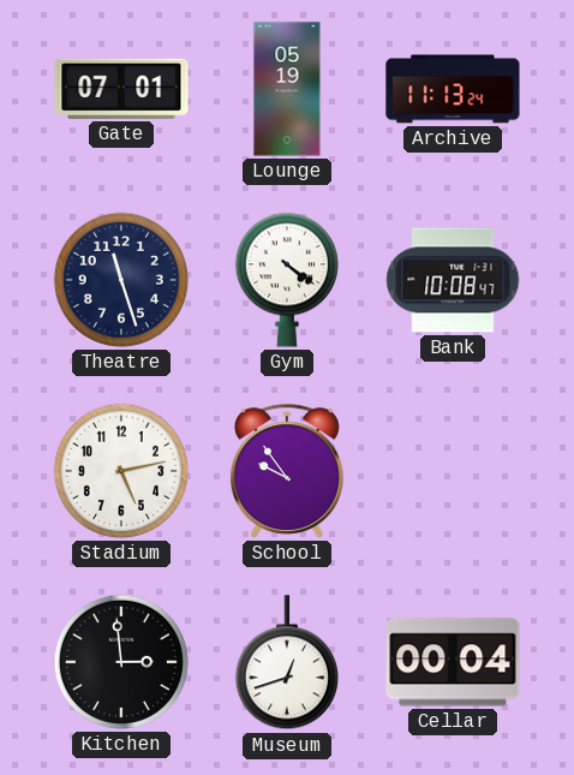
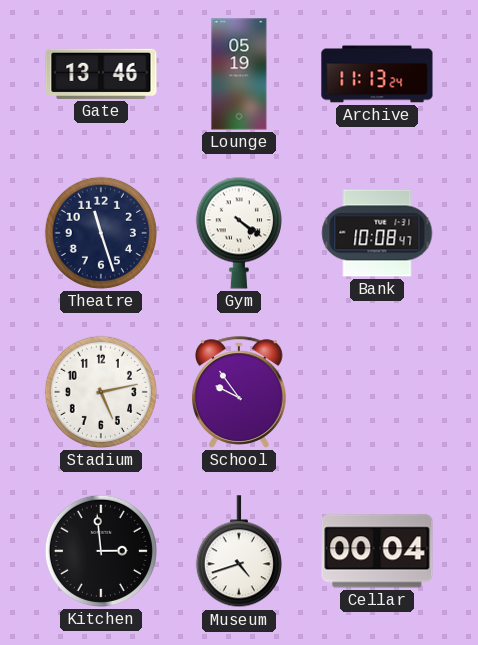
Gate: 07:01 -> 13:46 (101, 74)
Museum: 12:42 -> 4:42 (239, 552)
